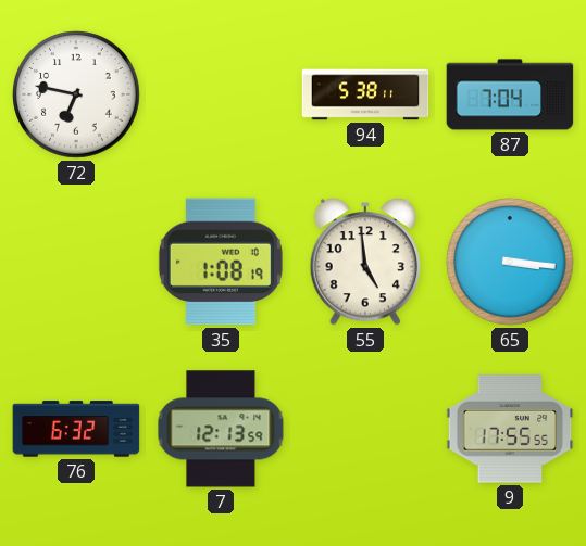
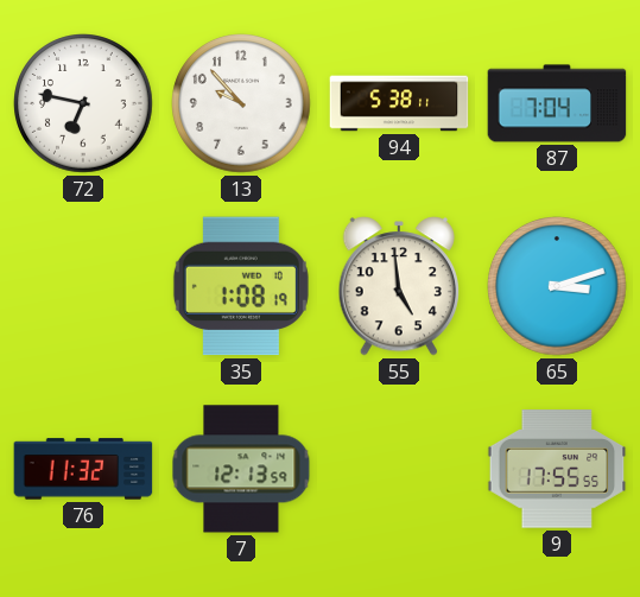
13: none -> 9:53 (241, 103)
65: 3:16 -> 3:12 (557, 286)
76: 6:32 -> 11:32 (83, 469)
